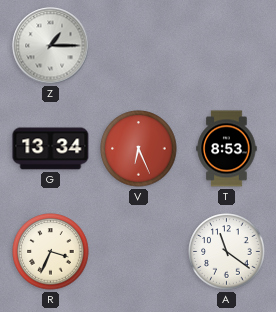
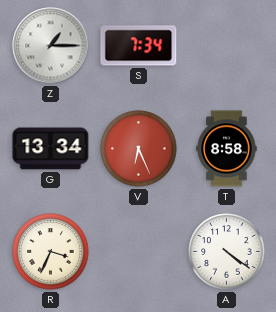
S: none -> 7:34 (139, 46)
T: 8:53 -> 8:58 (227, 149)
A: 11:21 -> 4:21 (227, 252)
